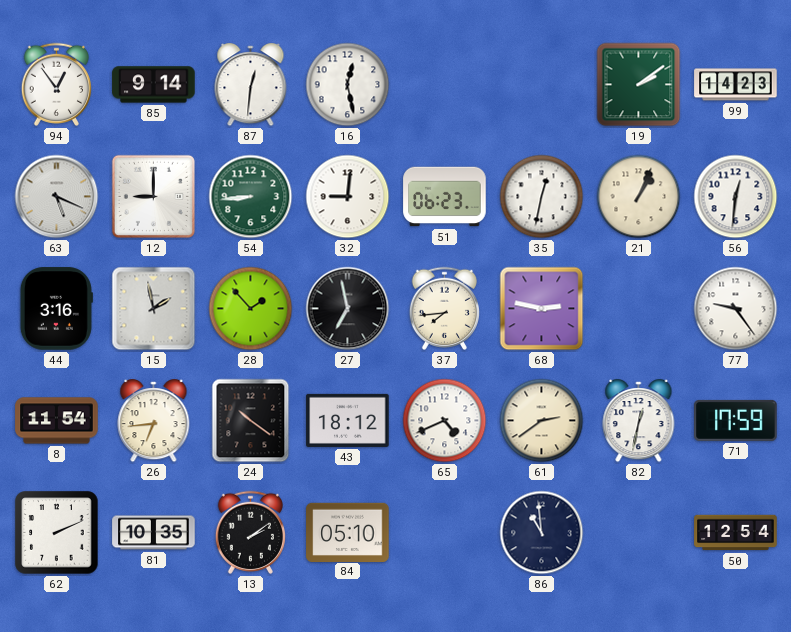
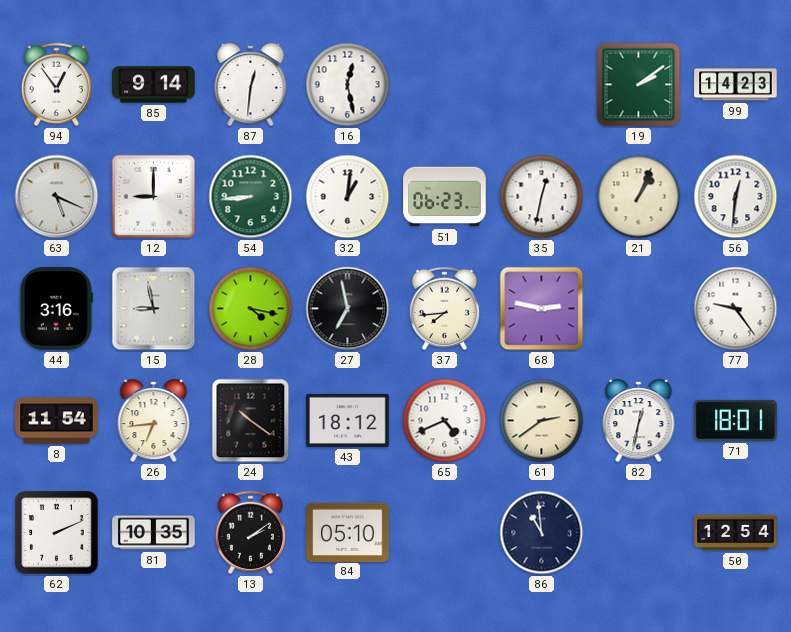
32: 9:01 -> 1:01 (348, 197)
15: 1:58 -> 8:58 (154, 309)
28: 1:53 -> 4:17 (251, 309)
71: 17:59 -> 18:01 (736, 420)
